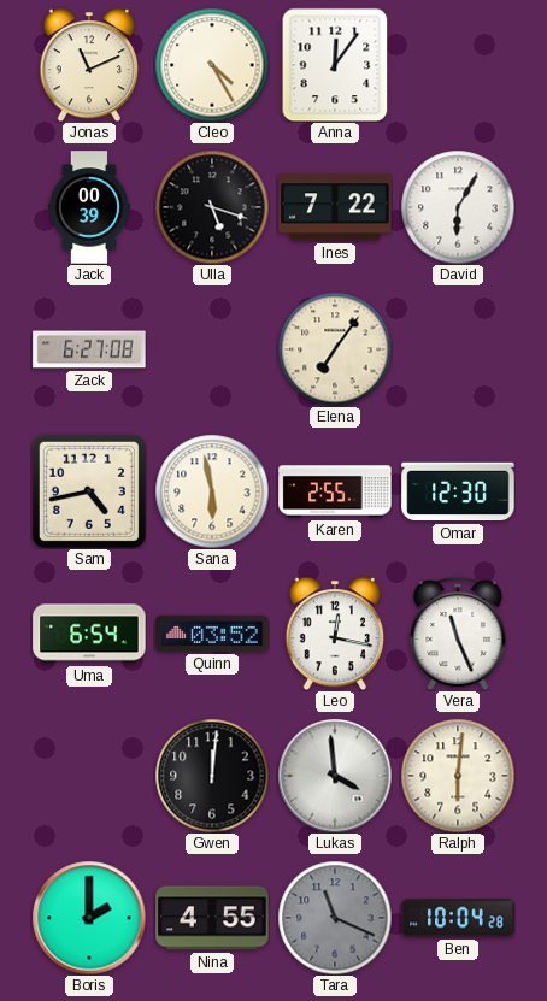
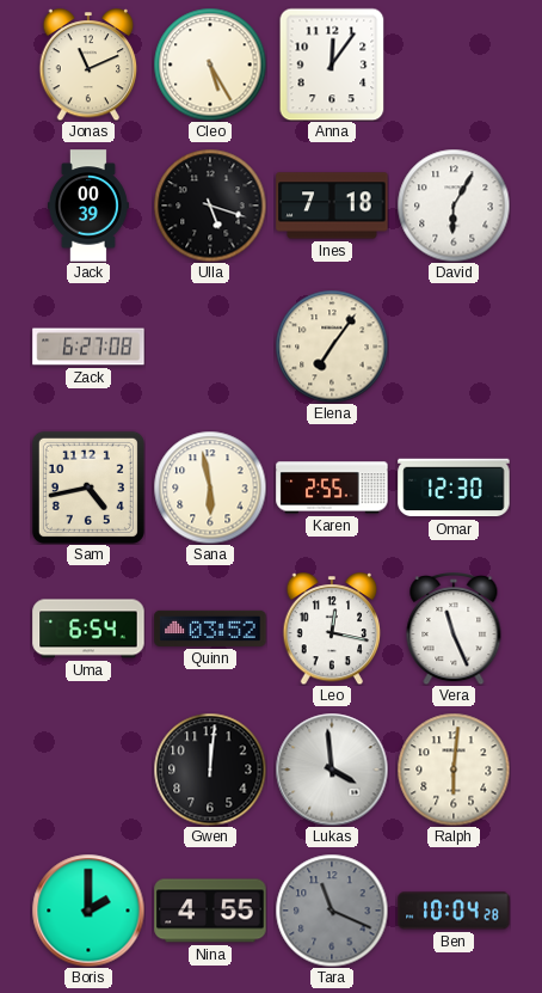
Cleo: 4:25 -> 5:25 (210, 65)
Ines: 7:22 -> 7:18 (332, 206)
